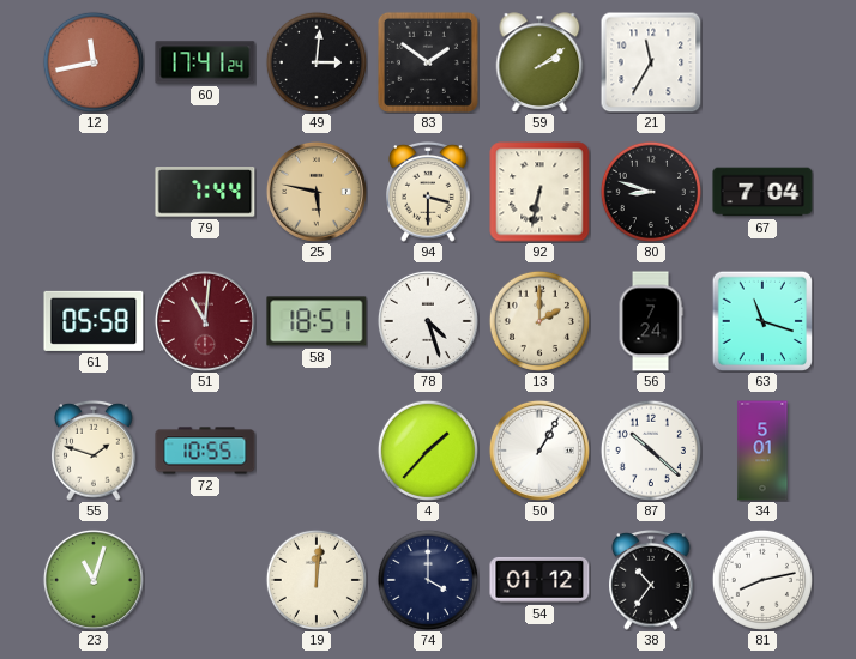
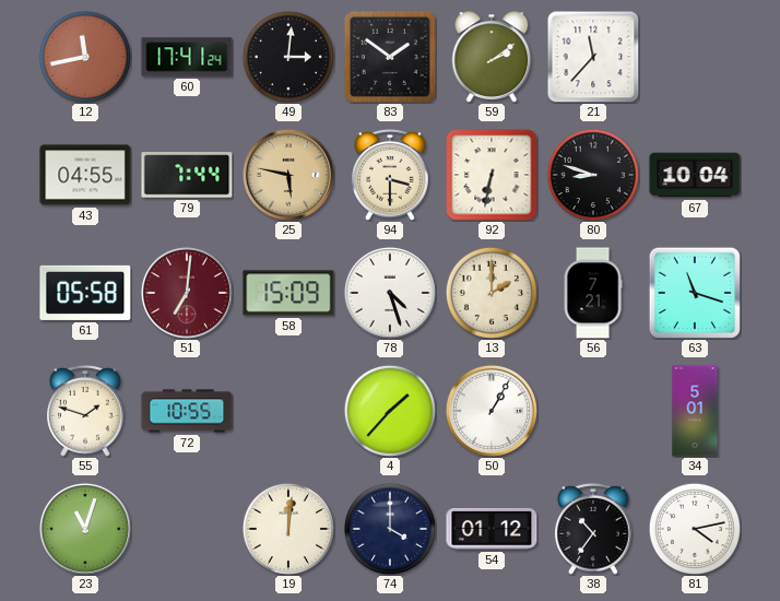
21: 11:35 -> 11:37 (593, 57)
43: none -> 04:55 (85, 175)
67: 7:04 -> 10:04 (695, 175)
51: 11:01 -> 7:01 (187, 293)
58: 18:51 -> 15:09 (288, 293)
56: 7:24 -> 7:21 (593, 293)
87: 10:22 -> none (651, 451)
81: 8:13 -> 4:13 (695, 529)
